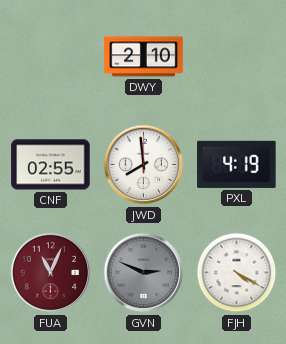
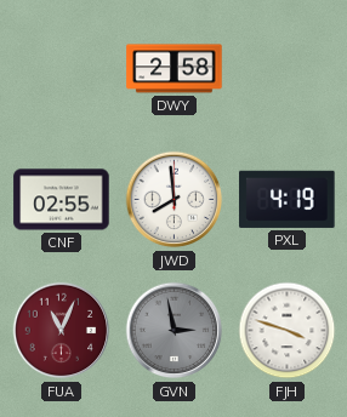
DWY: 2:10 -> 2:58 (175, 69)
GVN: 2:49 -> 2:58 (175, 331)
FJH: 4:20 -> 3:48 (288, 331)
